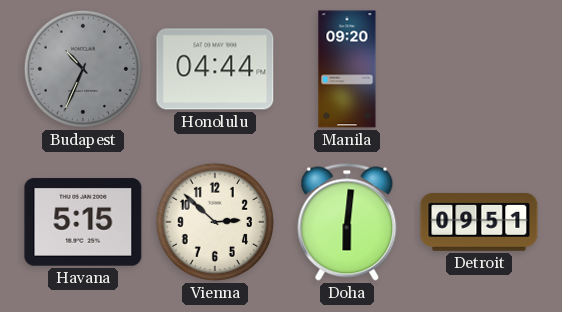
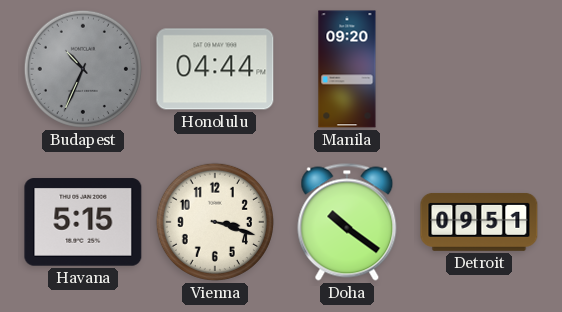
Vienna: 2:52 -> 3:18 (215, 222)
Doha: 6:01 -> 10:21 (347, 222)
